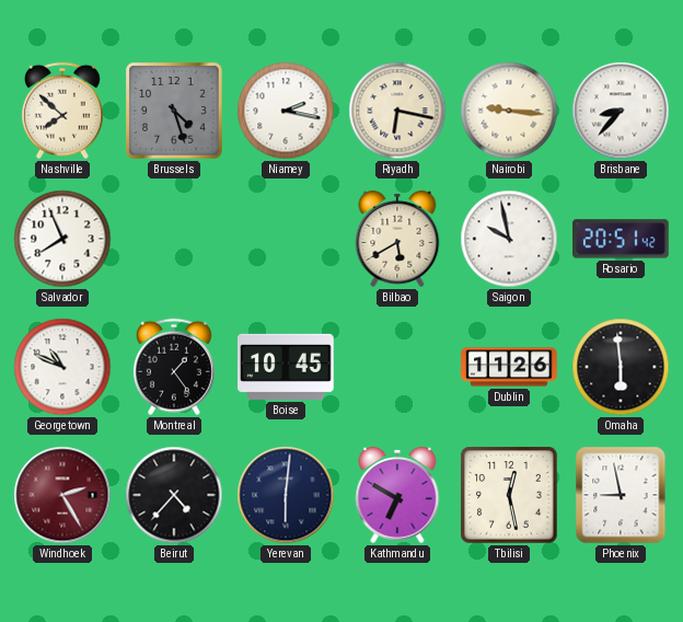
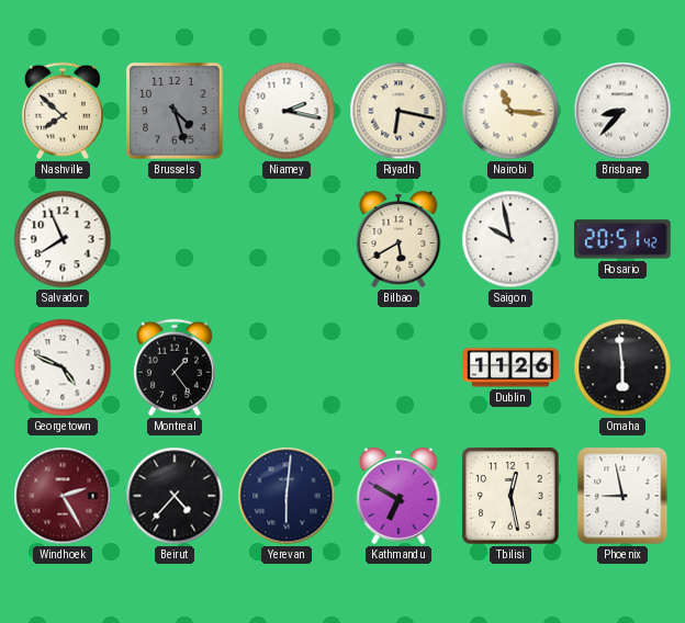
Nairobi: 9:16 -> 11:16 (510, 111)
Georgetown: 10:49 -> 4:49 (63, 367)
Boise: 10:45 -> none (286, 367)
